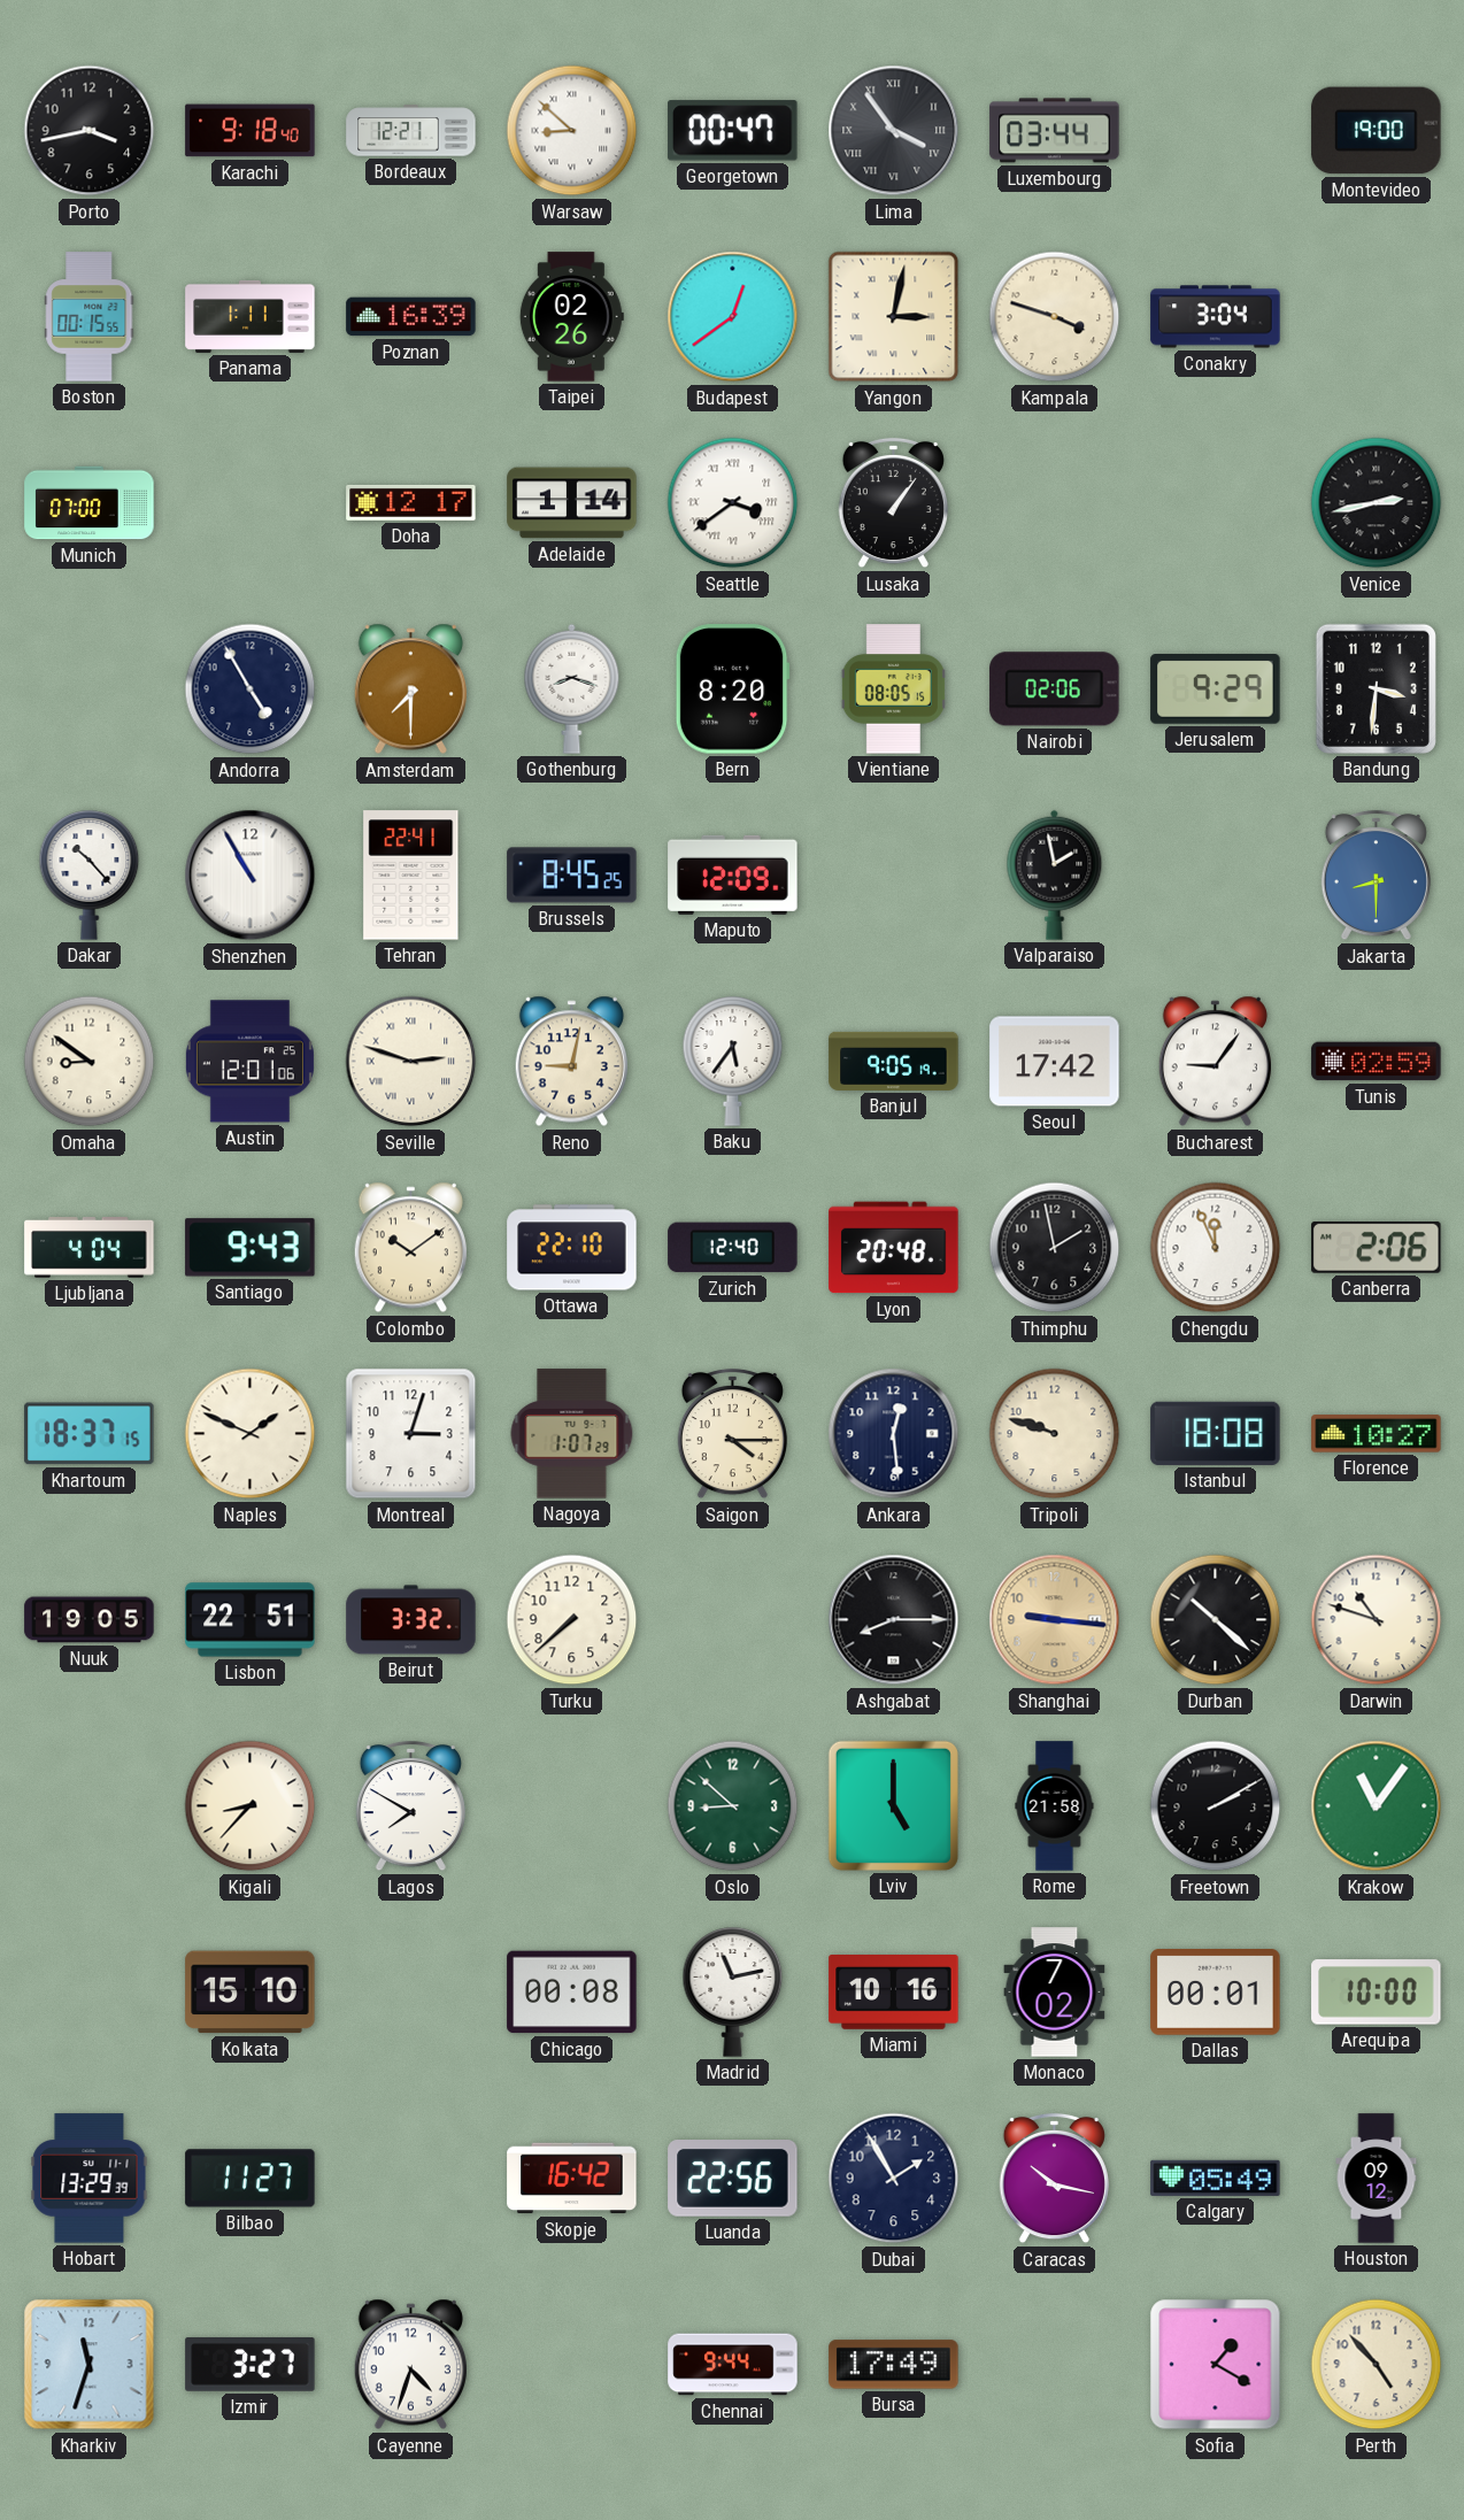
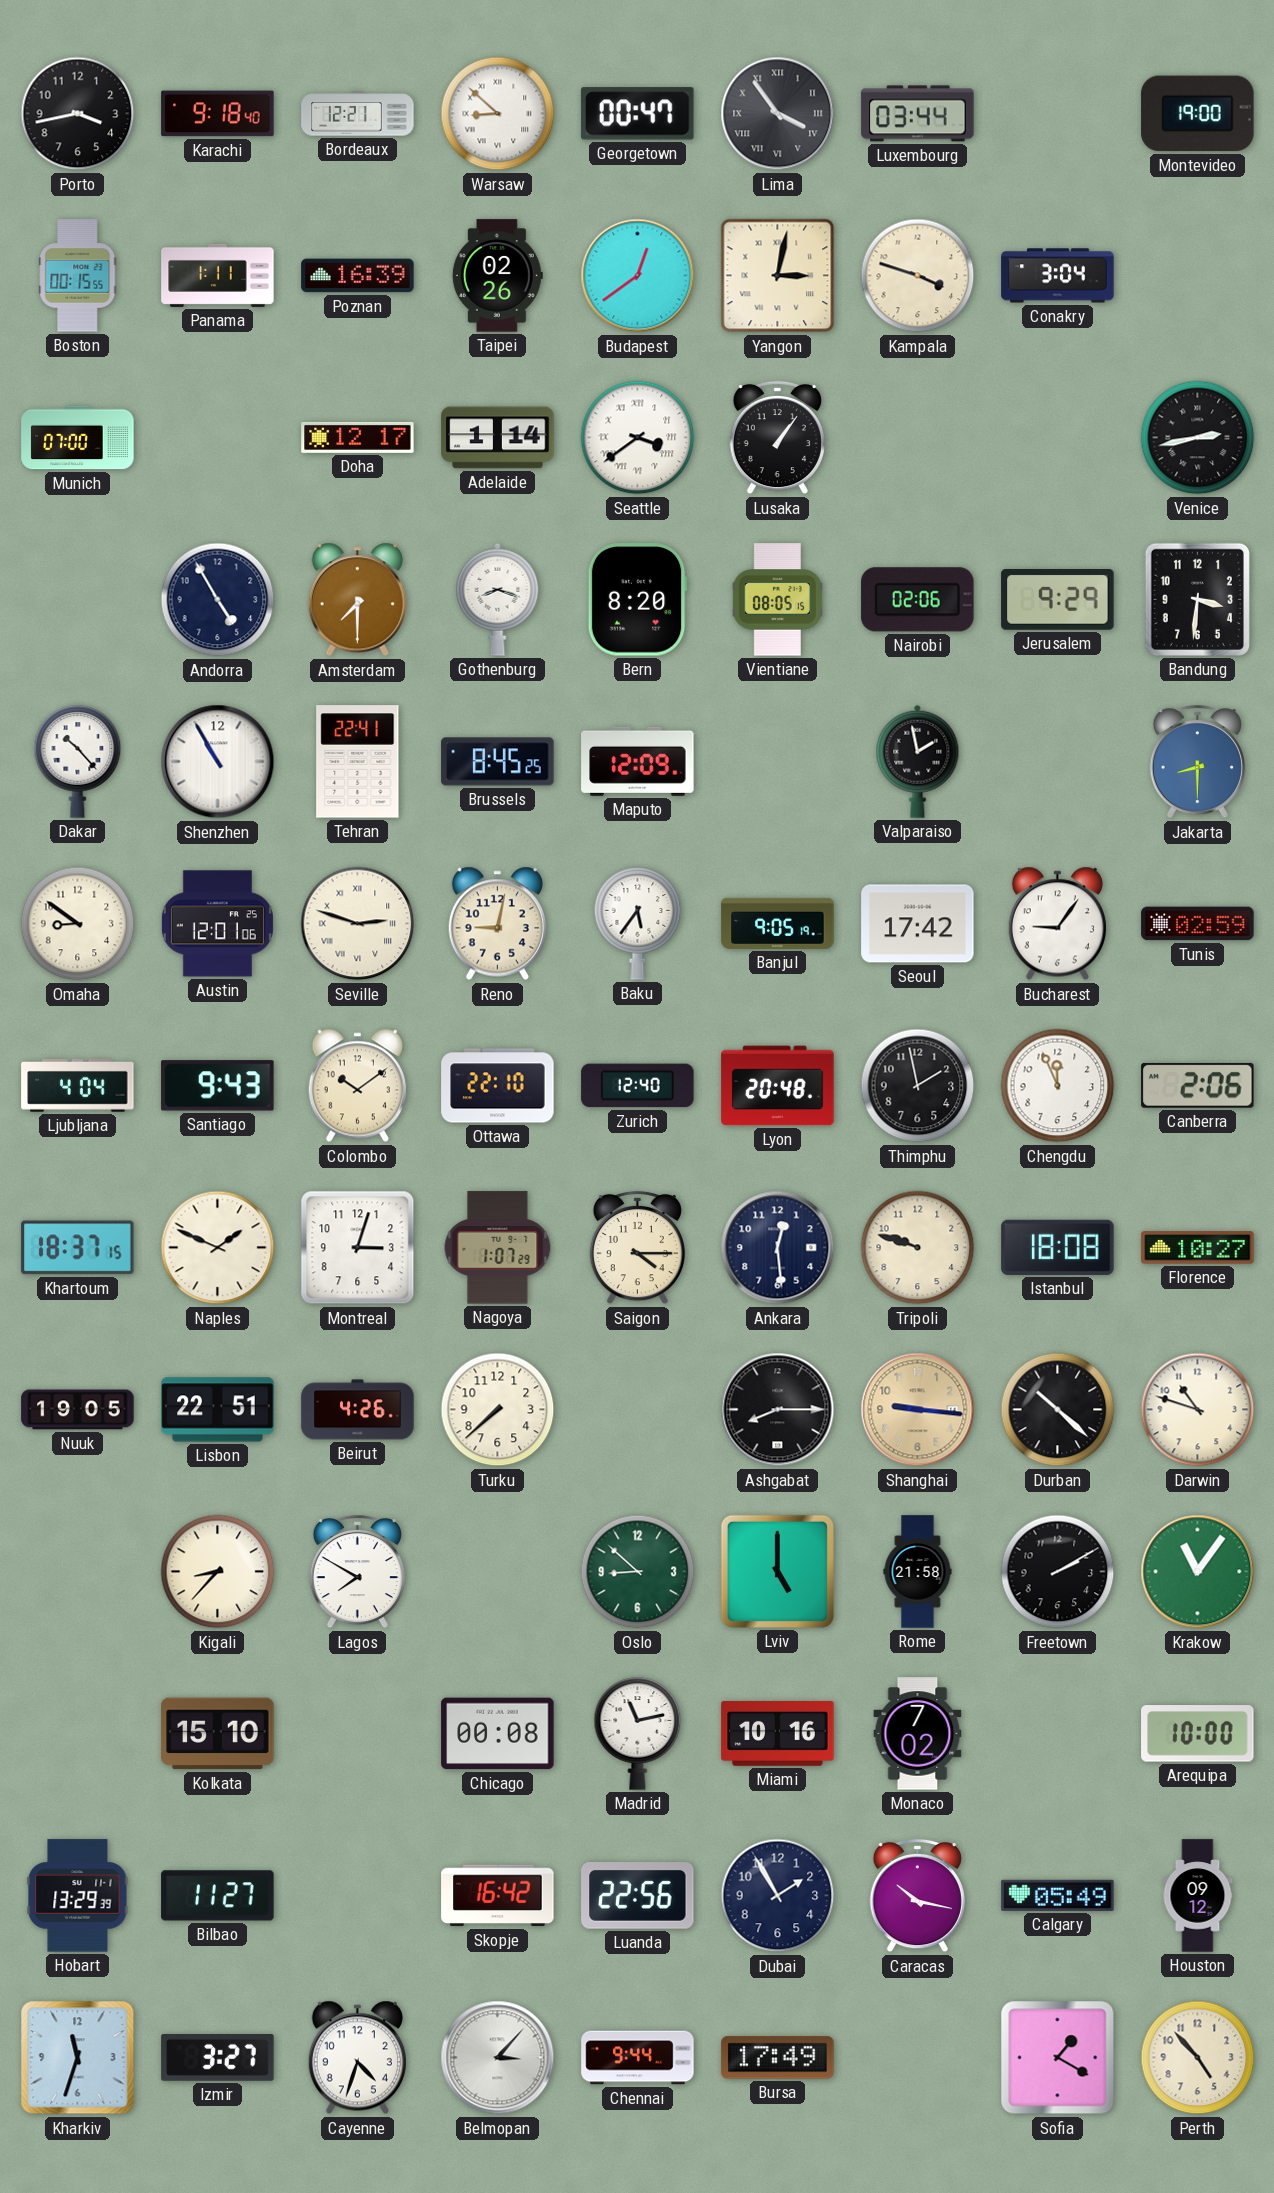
Beirut: 3:32 -> 4:26 (358, 1410)
Dallas: 00:01 -> none (1216, 1993)
Belmopan: none -> 3:07 (498, 2058)
